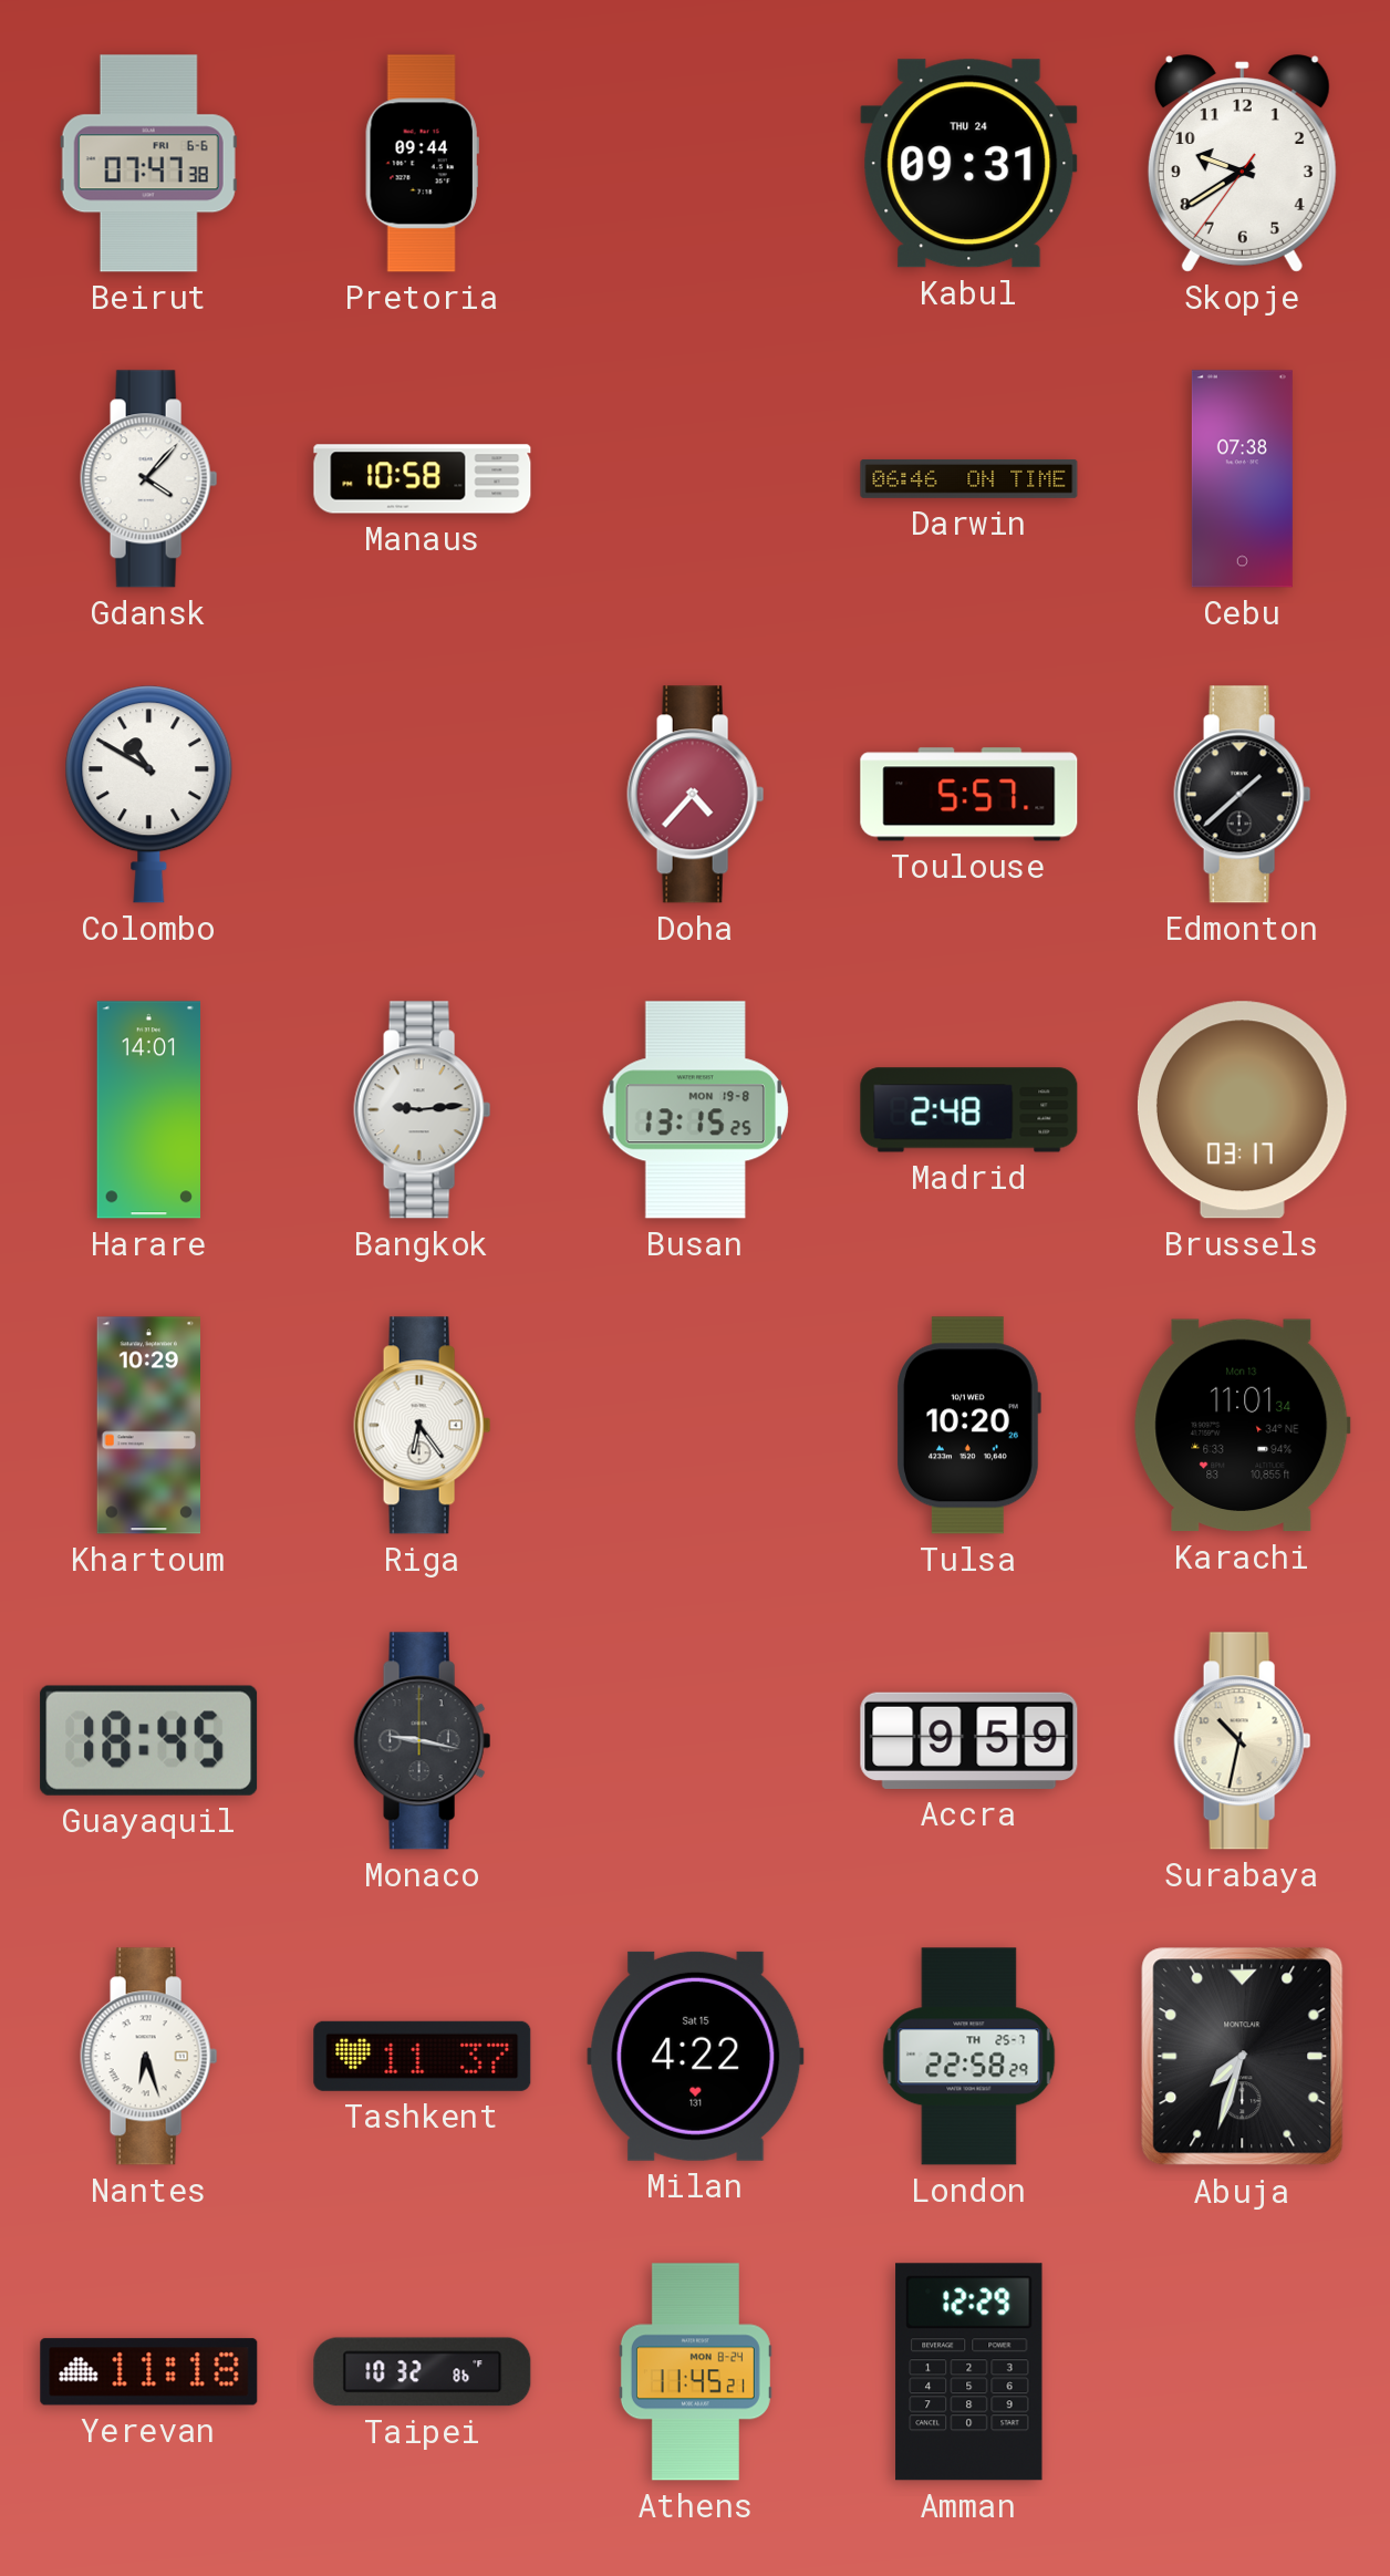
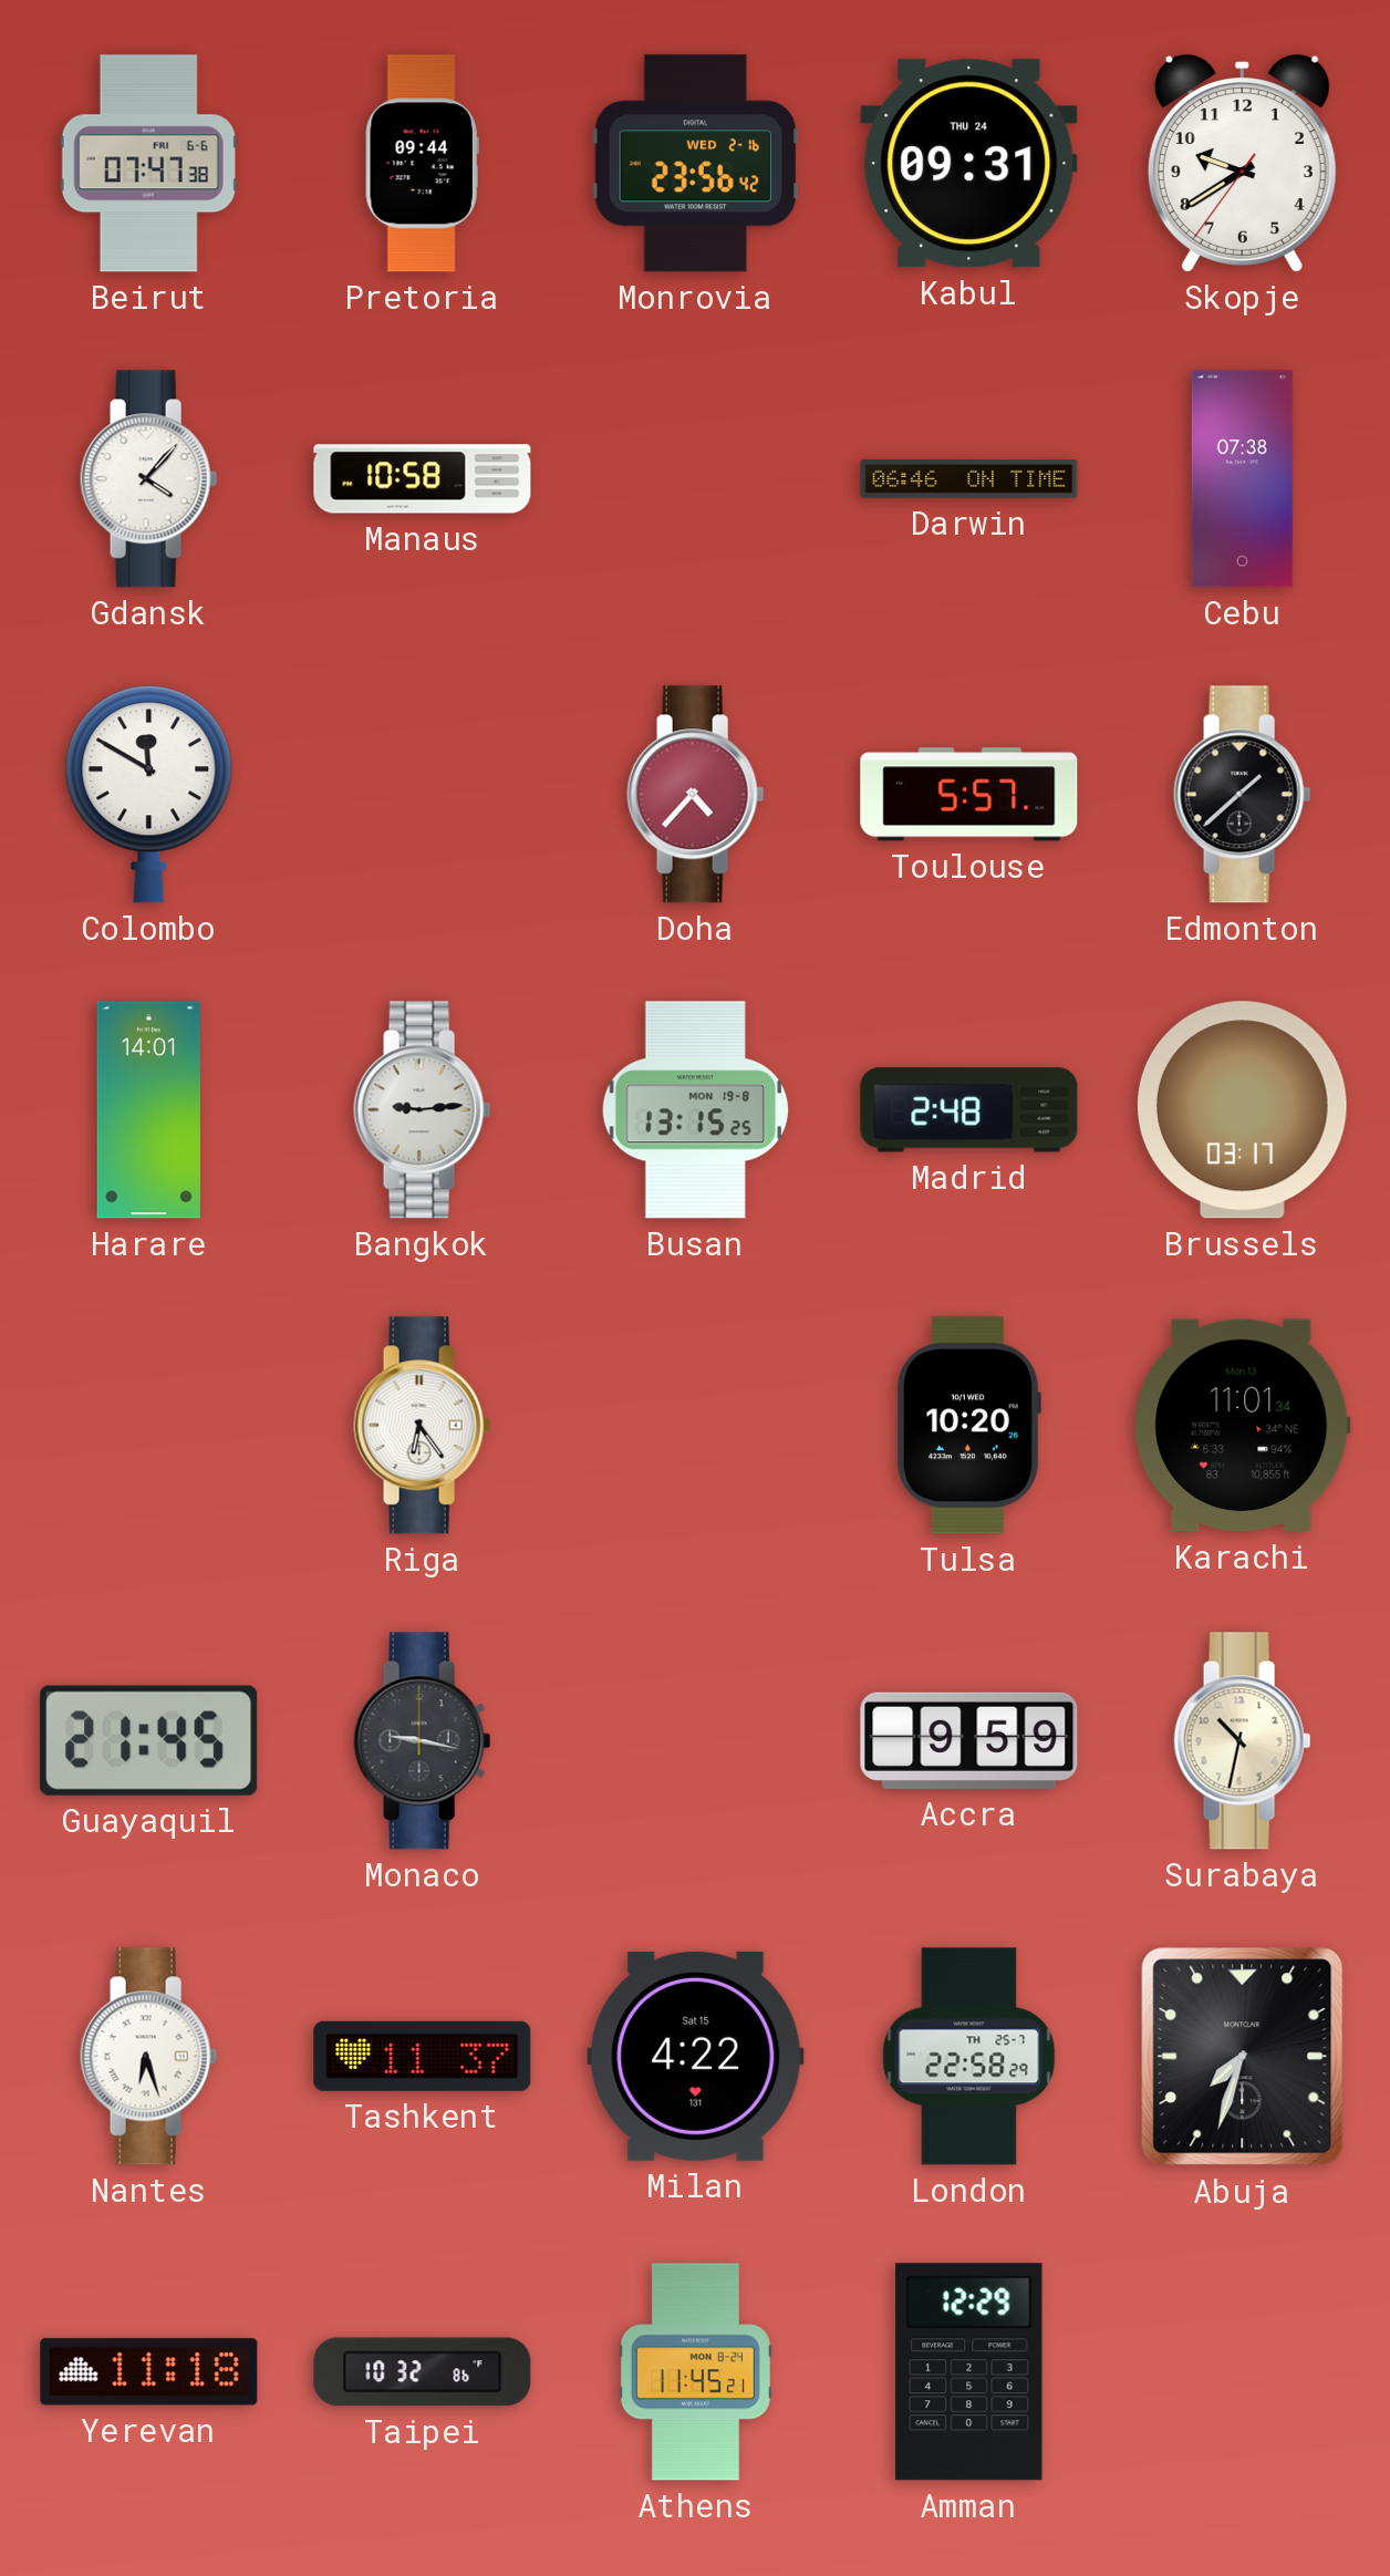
Monrovia: none -> 23:56 (695, 164)
Colombo: 10:50 -> 11:50 (149, 795)
Khartoum: 10:29 -> none (149, 1426)
Guayaquil: 18:45 -> 21:45 (149, 1740)
